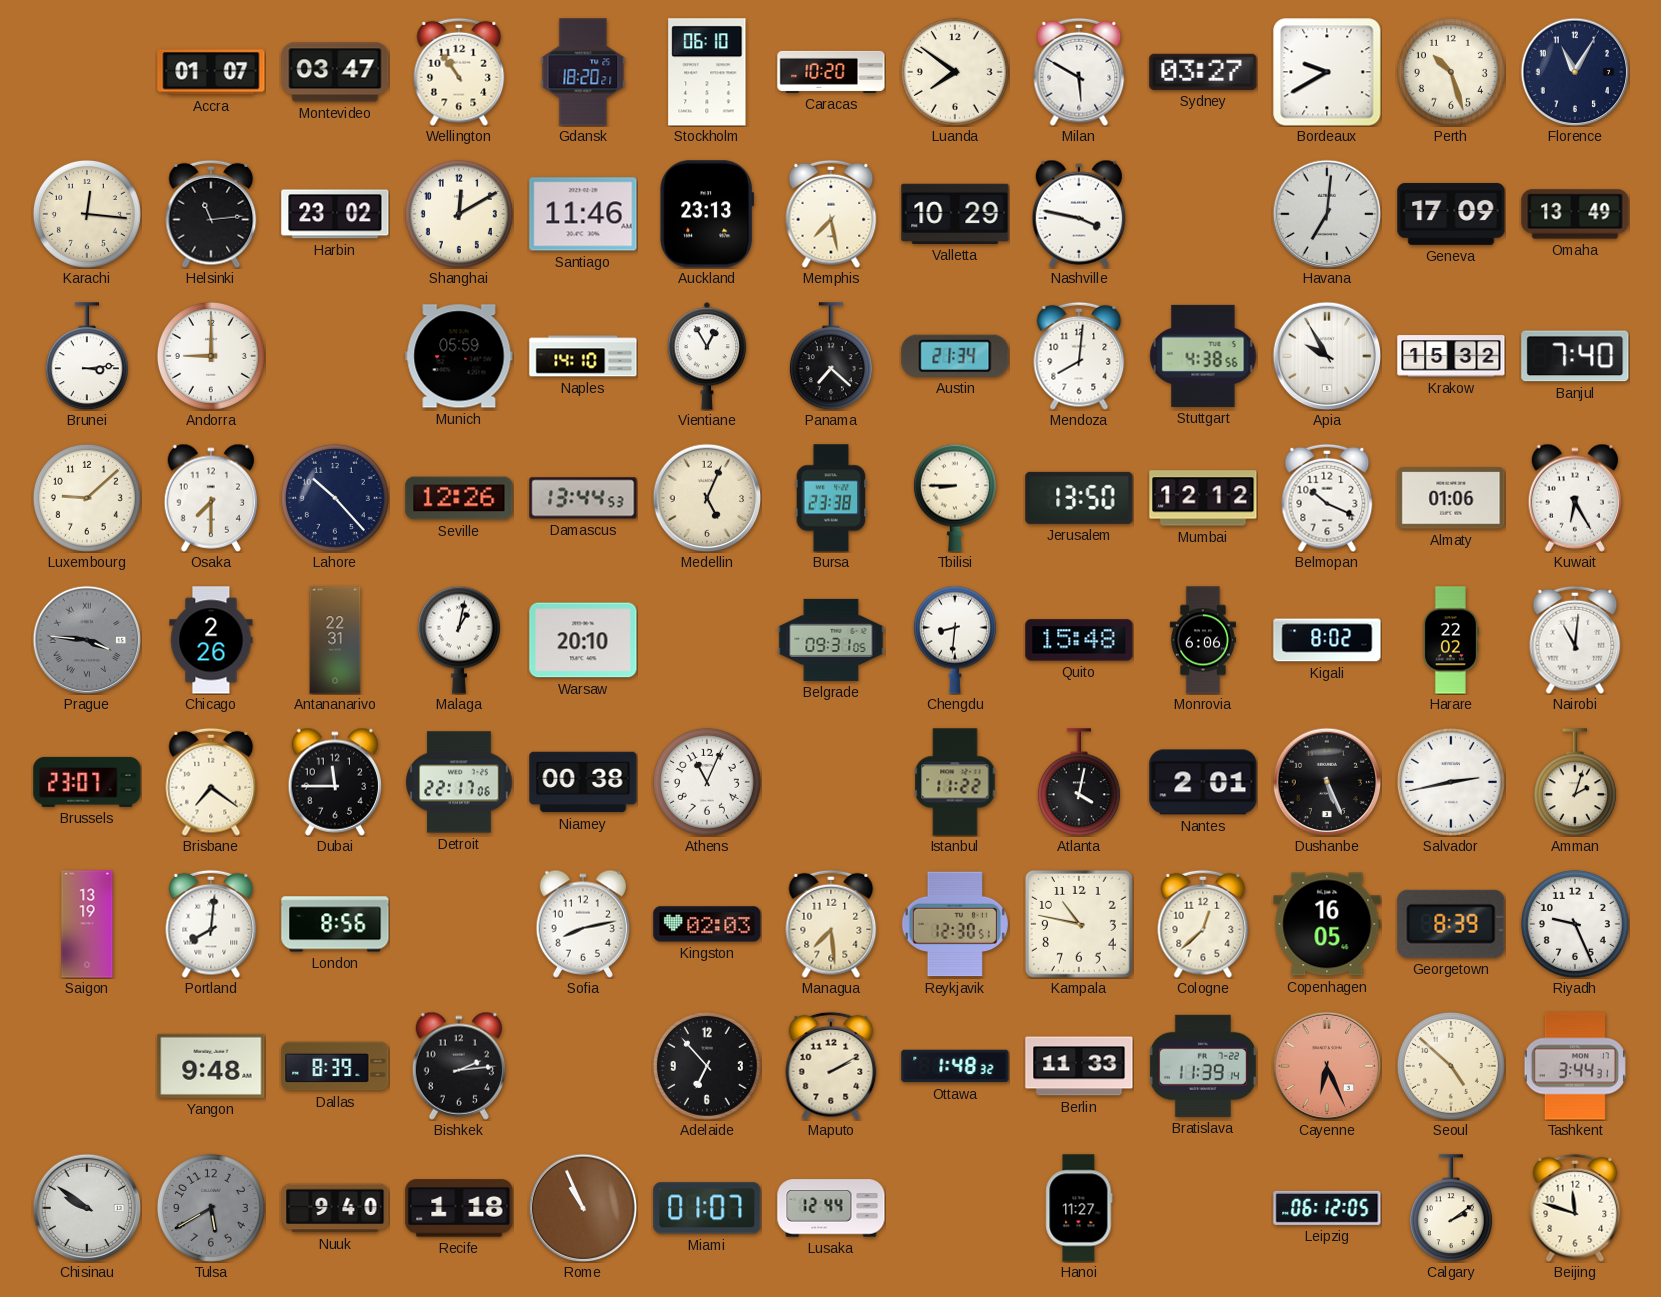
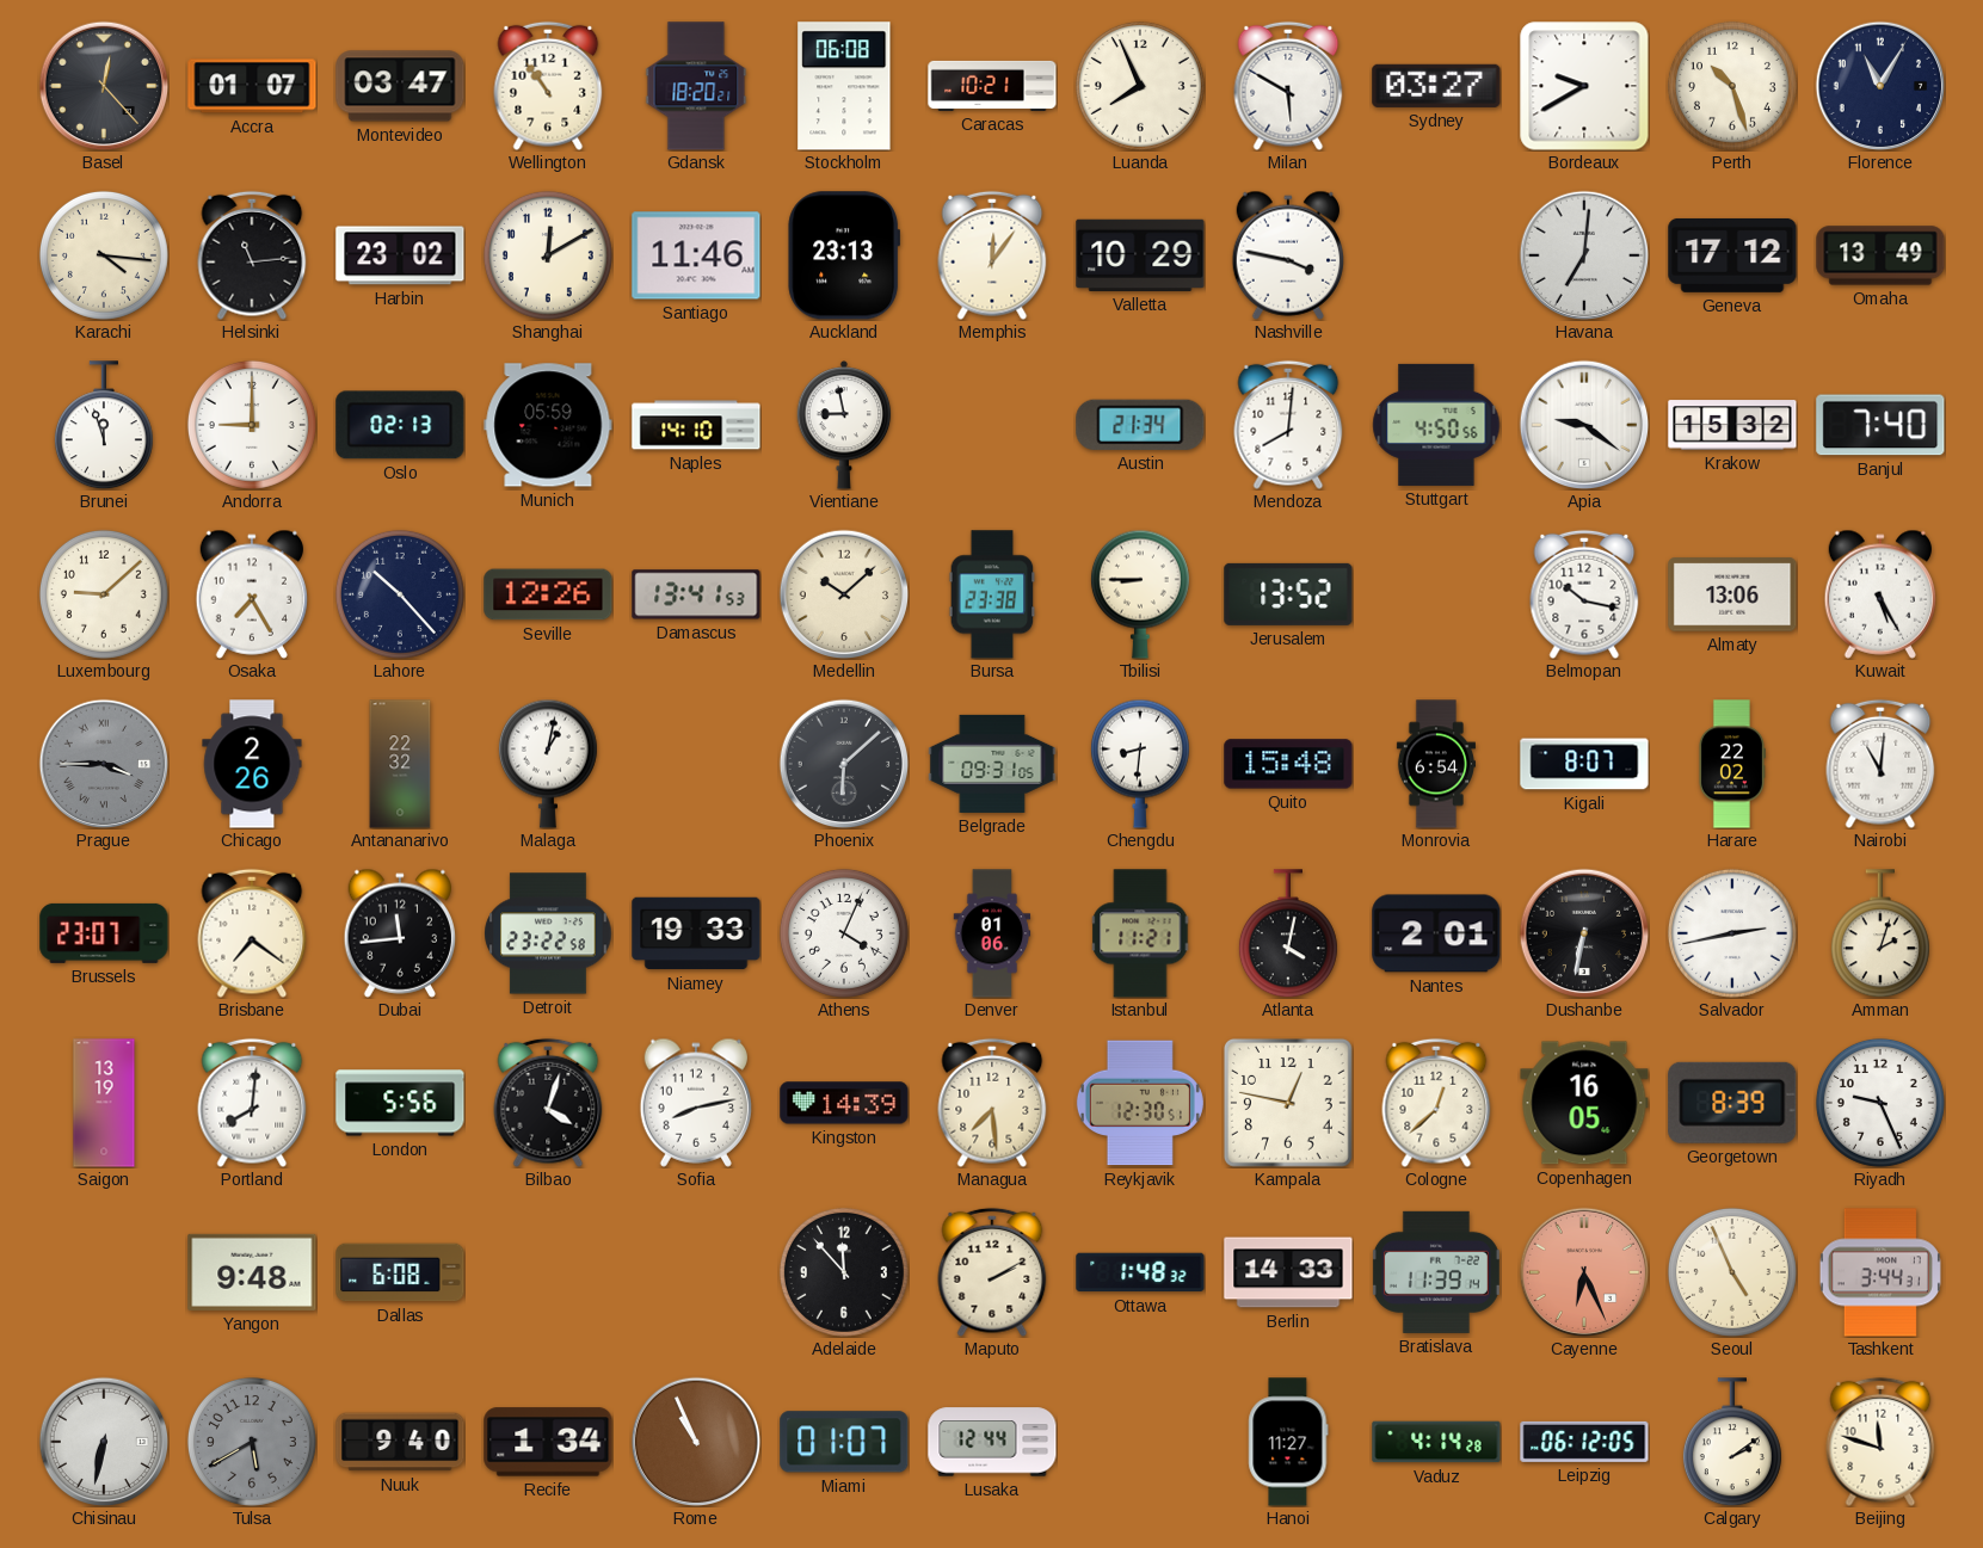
Basel: none -> 12:23 (104, 86)
Stockholm: 06:10 -> 06:08 (844, 86)
Caracas: 10:20 -> 10:21 (992, 86)
Luanda: 7:51 -> 7:56 (1140, 86)
Karachi: 12:16 -> 4:16 (104, 255)
Memphis: 7:28 -> 12:06 (992, 255)
Geneva: 17:09 -> 17:12 (1732, 255)
Brunei: 3:14 -> 11:57 (104, 425)
Oslo: none -> 02:13 (400, 425)
Vientiane: 12:55 -> 8:58 (844, 426)
Panama: 7:22 -> none (831, 356)
Stuttgart: 4:38 -> 4:50 (1436, 425)
Apia: 9:55 -> 9:21 (1584, 425)
Osaka: 7:30 -> 7:25 (251, 594)
Damascus: 13:44 -> 13:41 (696, 594)
Medellin: 5:04 -> 10:08 (844, 594)
Jerusalem: 13:50 -> 13:52 (1288, 594)
Mumbai: 12:12 -> none (1203, 498)
Belmopan: 10:19 -> 10:17 (1584, 594)
Almaty: 01:06 -> 13:06 (1732, 594)
Kuwait: 6:25 -> 5:25 (1879, 594)
Prague: 3:46 -> 3:45 (104, 764)
Antananarivo: 22:31 -> 22:32 (400, 764)
Warsaw: 20:10 -> none (583, 640)
Phoenix: none -> 6:08 (844, 764)
Monrovia: 6:06 -> 6:54 (1436, 764)
Kigali: 8:02 -> 8:07 (1584, 764)
Dubai: 11:45 -> 11:44 (399, 933)
Detroit: 22:17 -> 23:22 (548, 933)
Niamey: 00:38 -> 19:33 (696, 933)
Athens: 11:04 -> 4:04 (844, 933)
Denver: none -> 01:06 (992, 933)
Istanbul: 11:22 -> 11:21 (1140, 933)
Dushanbe: 5:26 -> 6:32 (1584, 933)
London: 8:56 -> 5:56 (400, 1103)
Bilbao: none -> 4:03 (548, 1103)
Kingston: 02:03 -> 14:39 (844, 1103)
Kampala: 10:47 -> 12:47 (1288, 1103)
Dallas: 8:39 -> 6:08 (400, 1272)
Bishkek: 2:14 -> none (458, 1066)
Adelaide: 6:53 -> 11:53 (844, 1272)
Berlin: 11:33 -> 14:33 (1288, 1272)
Seoul: 4:52 -> 4:56 (1732, 1272)
Chisinau: 9:51 -> 6:32 (104, 1442)
Recife: 1:18 -> 1:34 (548, 1442)
Vaduz: none -> 4:14 (1436, 1442)
